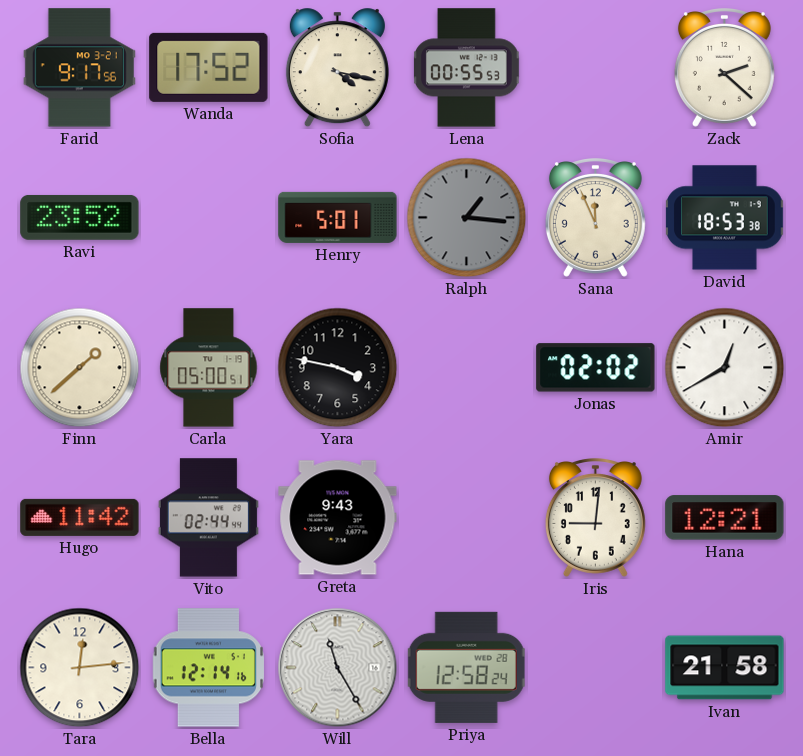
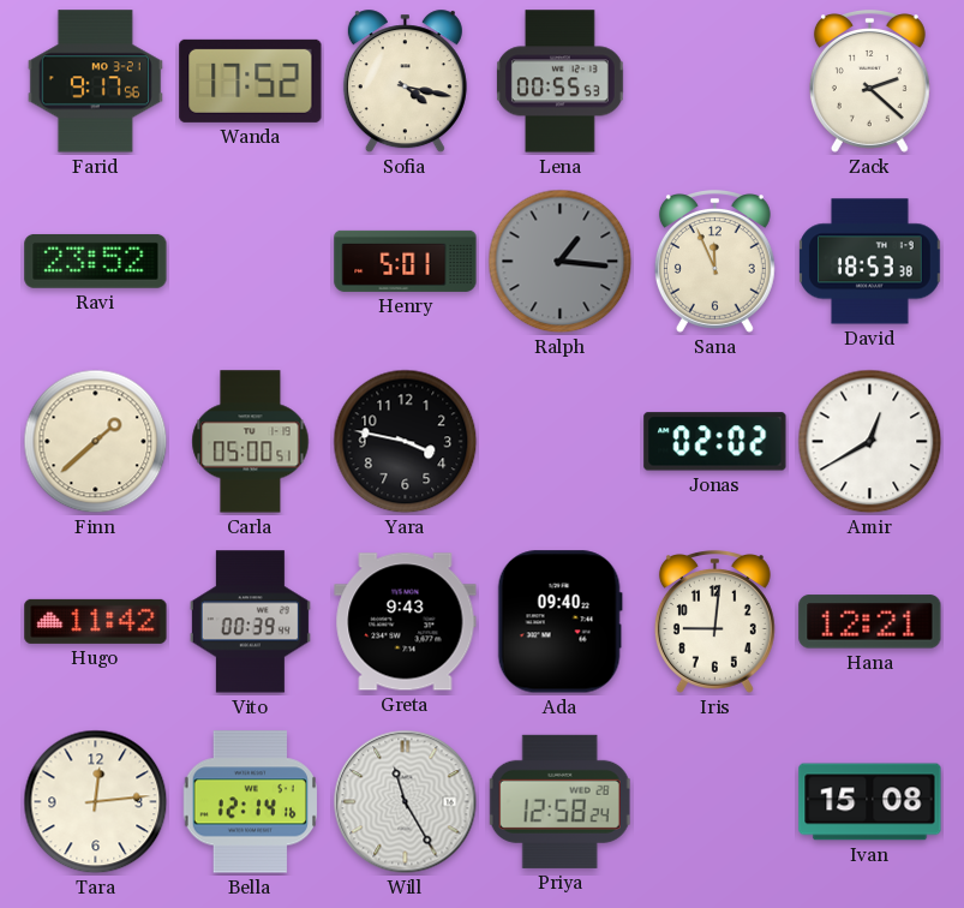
Vito: 02:44 -> 00:39 (250, 622)
Ada: none -> 09:40 (559, 622)
Ivan: 21:58 -> 15:08 (870, 802)
